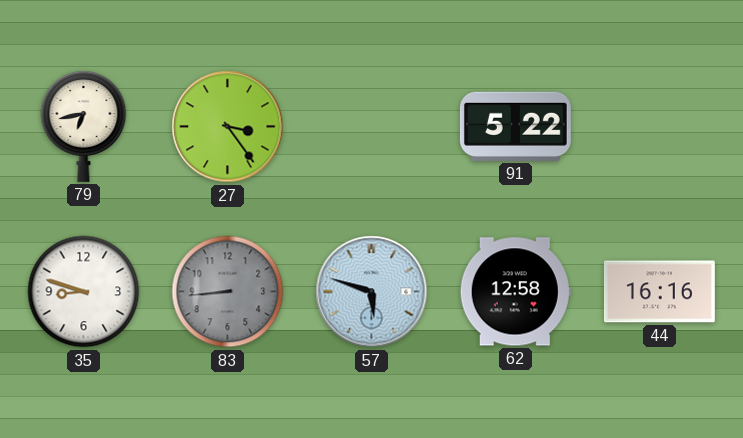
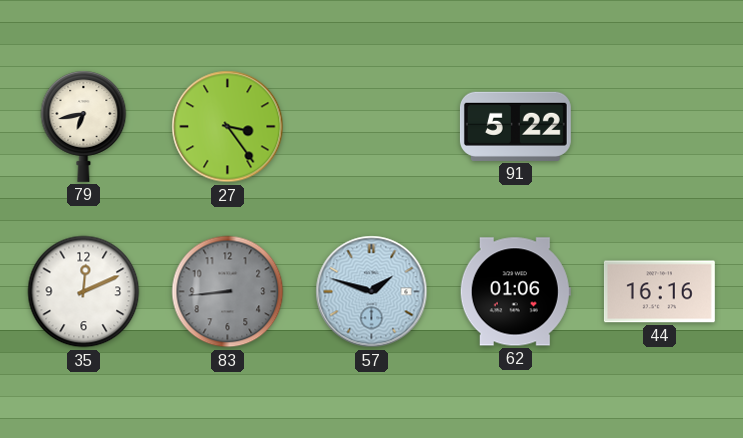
35: 8:48 -> 12:11 (84, 292)
57: 5:48 -> 1:48 (372, 292)
62: 12:58 -> 01:06 (515, 292)
